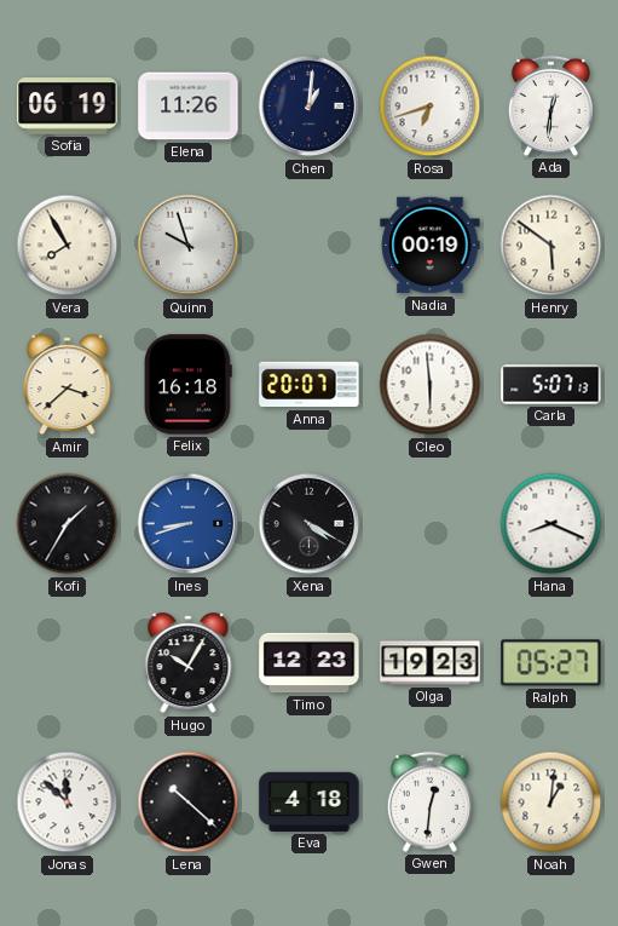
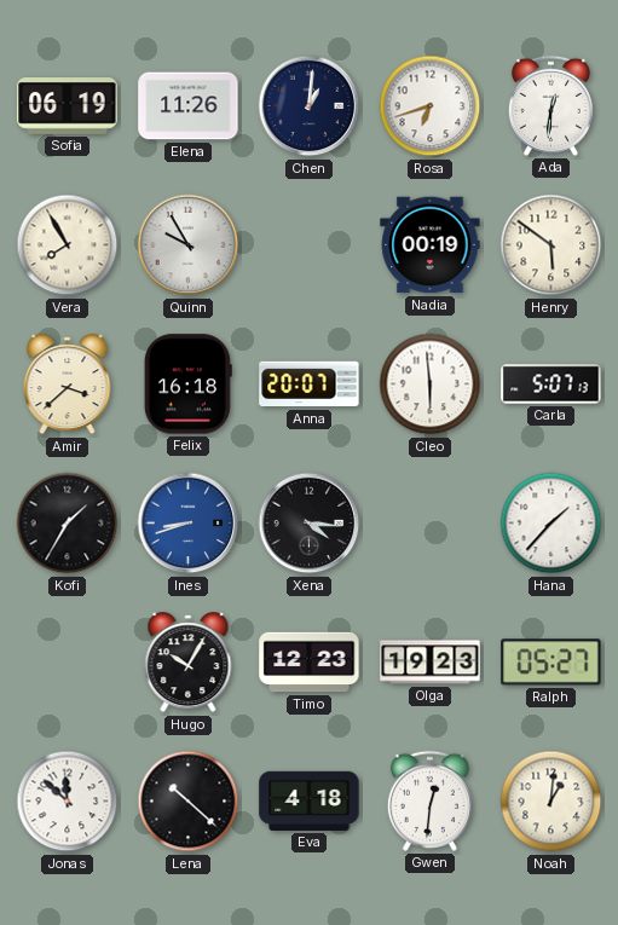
Quinn: 9:57 -> 9:55 (189, 245)
Xena: 4:20 -> 4:16 (310, 524)
Hana: 8:19 -> 1:37 (551, 524)
